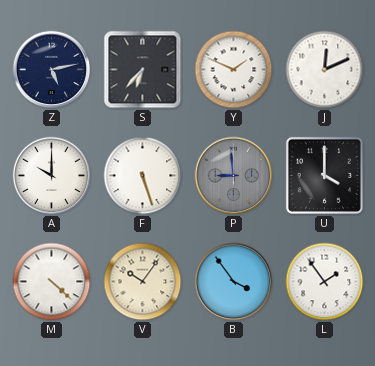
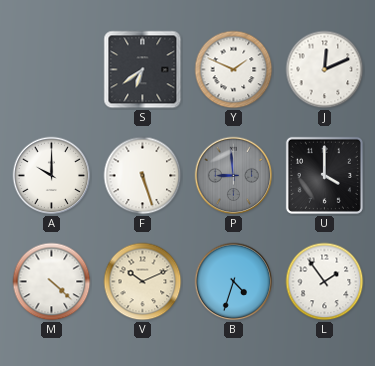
Z: 5:13 -> none (52, 70)
S: 6:37 -> 6:39 (143, 70)
V: 10:06 -> 10:11 (143, 282)
B: 3:54 -> 4:33 (234, 282)
